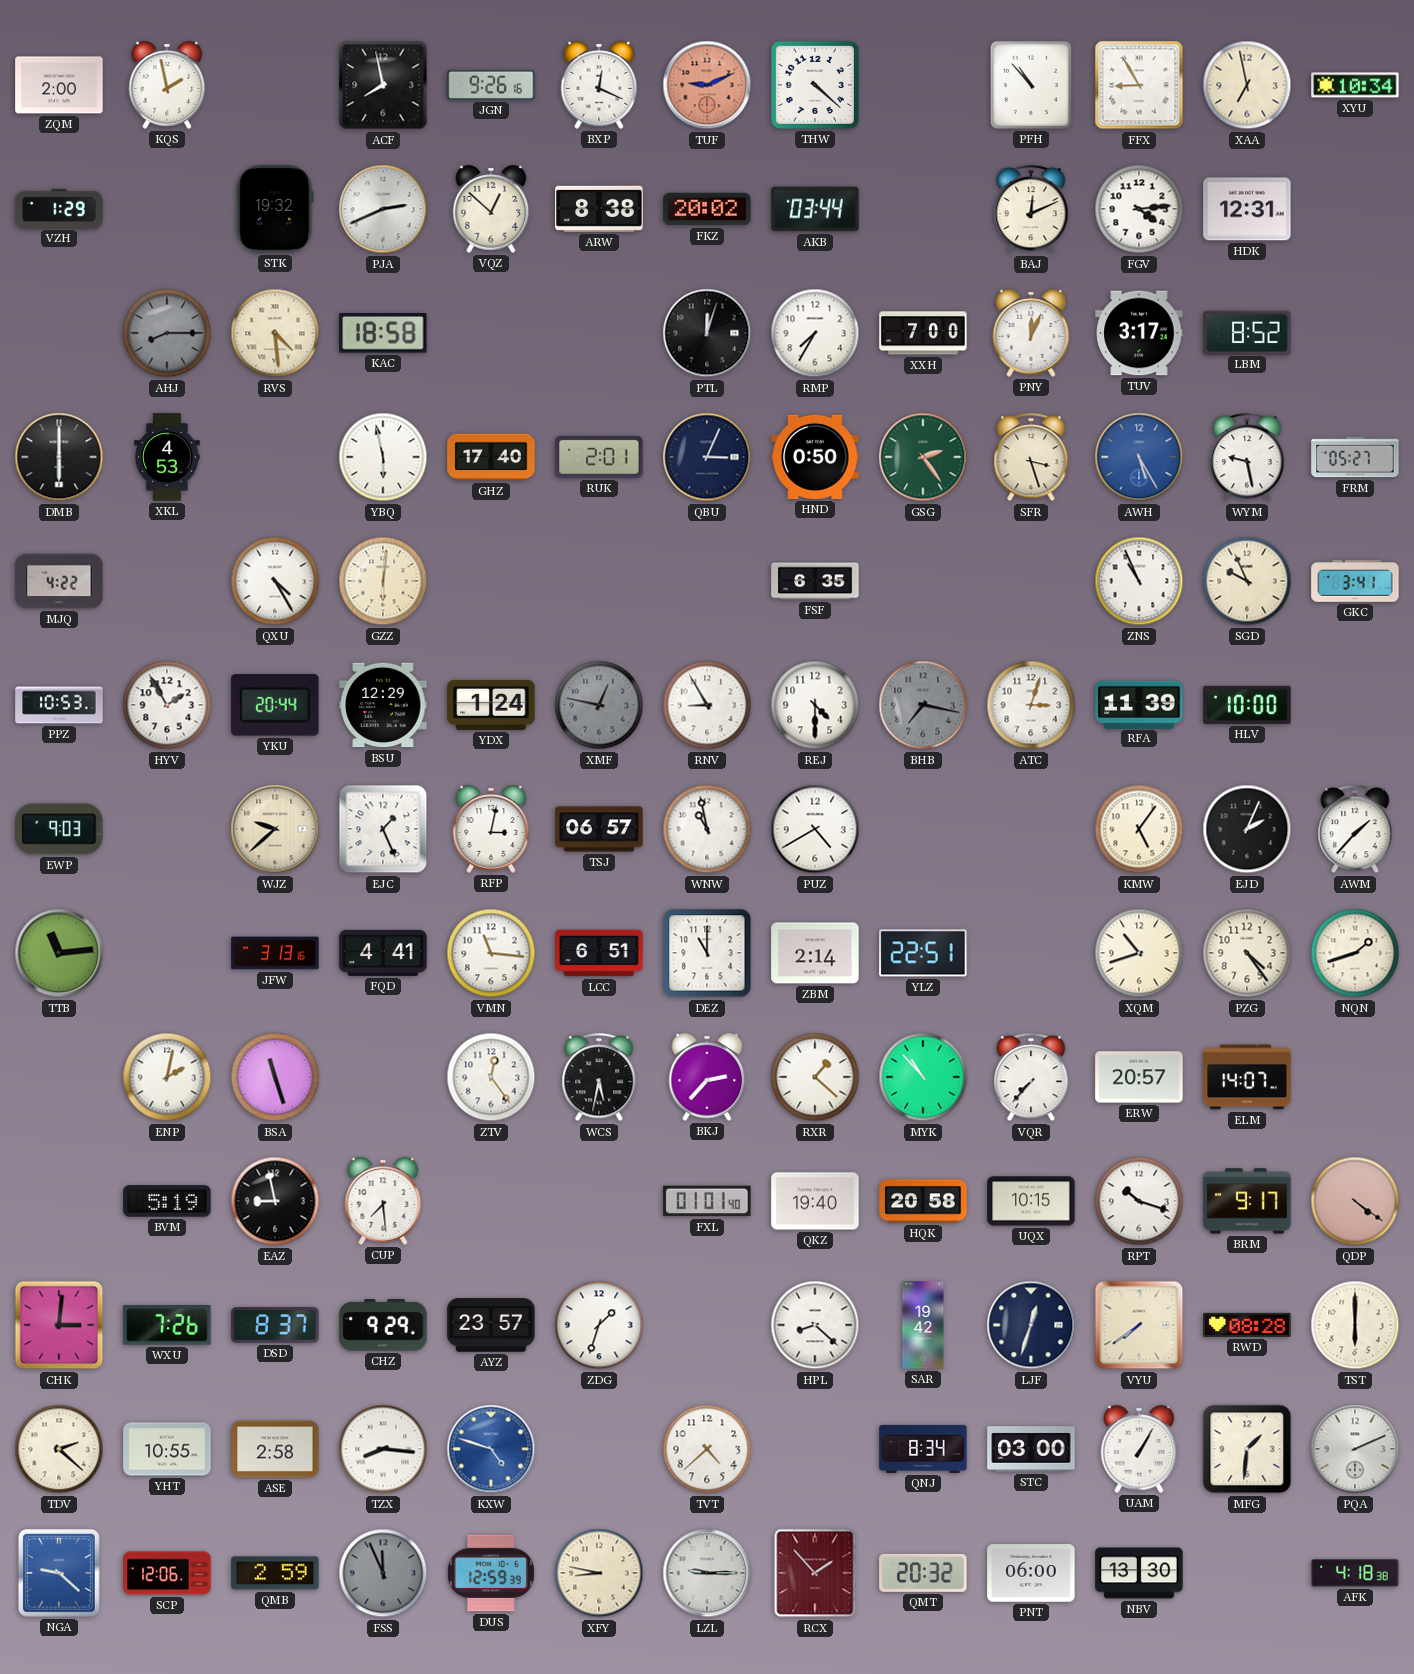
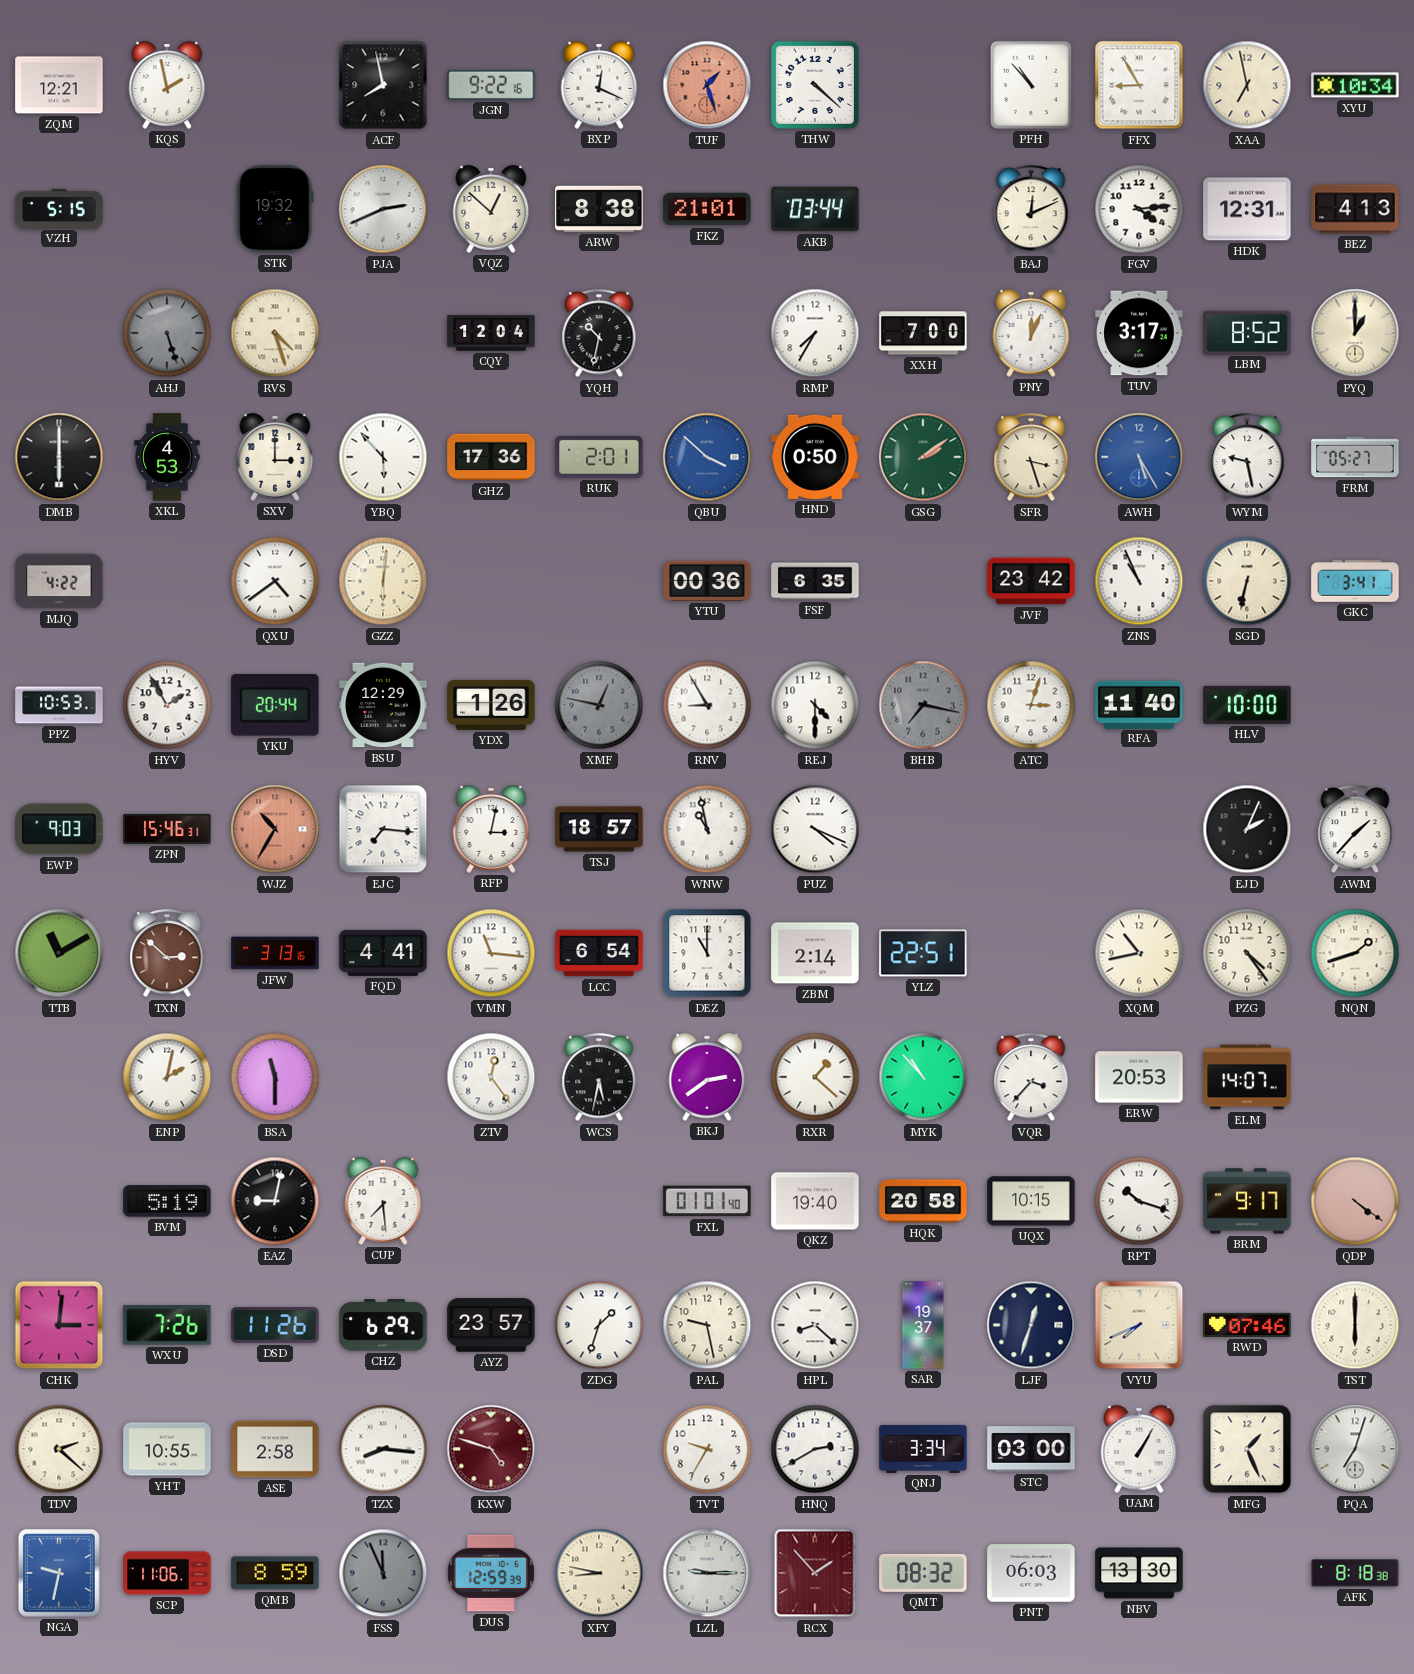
ZQM: 2:00 -> 12:21 (59, 85)
JGN: 9:26 -> 9:22 (491, 85)
TUF: 9:11 -> 1:27 (707, 85)
VZH: 1:29 -> 5:15 (59, 208)
FKZ: 20:02 -> 21:01 (707, 209)
BEZ: none -> 4:13 (1355, 209)
AHJ: 8:15 -> 5:27 (167, 333)
RVS: 4:29 -> 4:27 (275, 333)
KAC: 18:58 -> none (383, 333)
CQY: none -> 12:04 (491, 333)
YQH: none -> 10:32 (599, 334)
PTL: 12:03 -> none (707, 333)
PYQ: none -> 1:00 (1355, 333)
SXV: none -> 3:00 (275, 457)
YBQ: 5:58 -> 5:53 (383, 457)
GHZ: 17:40 -> 17:36 (491, 457)
QBU: 3:04 -> 3:52 (707, 457)
QBU dial: navy -> blue (707, 457)
GSG: 2:24 -> 2:09 (923, 457)
QXU: 4:25 -> 4:39 (275, 581)
YTU: none -> 00:36 (707, 581)
JVF: none -> 23:42 (1031, 581)
SGD: 9:56 -> 6:32 (1247, 581)
YDX: 1:24 -> 1:26 (491, 705)
RFA: 11:39 -> 11:40 (1139, 704)
ZPN: none -> 15:46 (167, 829)
WJZ: 9:38 -> 10:35 (275, 829)
WJZ dial: cream -> salmon (275, 829)
EJC: 1:26 -> 7:16 (383, 829)
TSJ: 06:57 -> 18:57 (599, 829)
PUZ: 4:40 -> 4:19 (815, 829)
KMW: 5:06 -> none (1139, 829)
TTB: 11:14 -> 11:10 (59, 953)
TXN: none -> 2:52 (167, 954)
LCC: 6:51 -> 6:54 (599, 953)
XQM: 10:42 -> 10:43 (1139, 953)
BSA: 11:27 -> 11:30 (275, 1077)
BKJ: 2:37 -> 2:39 (707, 1077)
VQR: 7:37 -> 3:37 (1031, 1078)
ERW: 20:57 -> 20:53 (1139, 1077)
EAZ: 8:58 -> 9:02 (275, 1201)
DSD: 8:37 -> 11:26 (275, 1325)
CHZ: 9:29 -> 6:29 (383, 1325)
PAL: none -> 9:28 (707, 1325)
SAR: 19:42 -> 19:37 (923, 1325)
VYU: 7:39 -> 7:41 (1139, 1325)
RWD: 08:28 -> 07:46 (1247, 1325)
KXW dial: blue -> burgundy (491, 1449)
TVT: 4:38 -> 9:35 (707, 1449)
HNQ: none -> 2:40 (815, 1449)
QNJ: 8:34 -> 3:34 (923, 1449)
MFG: 1:31 -> 1:26 (1247, 1449)
PQA: 2:11 -> 7:03 (1355, 1449)
NGA: 9:22 -> 9:32 (59, 1573)
SCP: 12:06 -> 11:06 (167, 1573)
QMB: 2:59 -> 8:59 (275, 1573)
QMT: 20:32 -> 08:32 (923, 1573)
PNT: 06:00 -> 06:03 (1031, 1573)
AFK: 4:18 -> 8:18 (1355, 1573)
